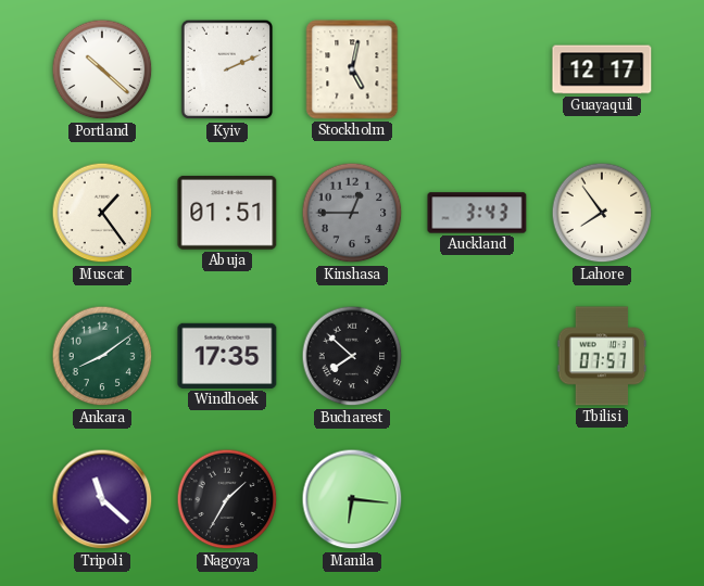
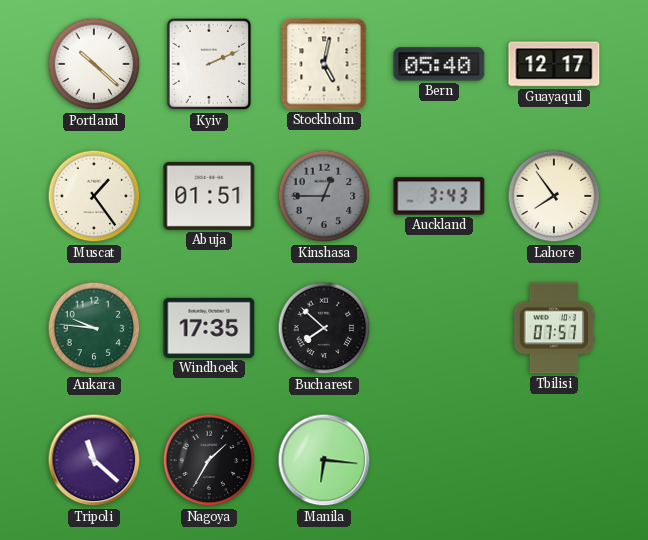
Bern: none -> 05:40 (439, 64)
Ankara: 8:09 -> 9:46 (94, 328)
